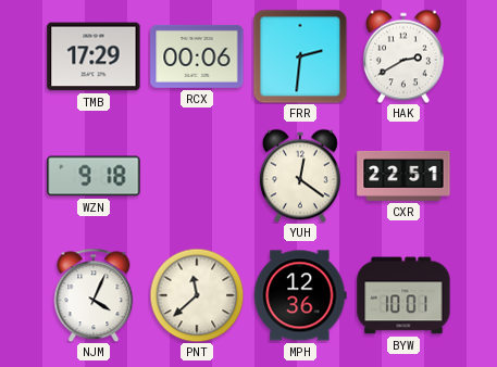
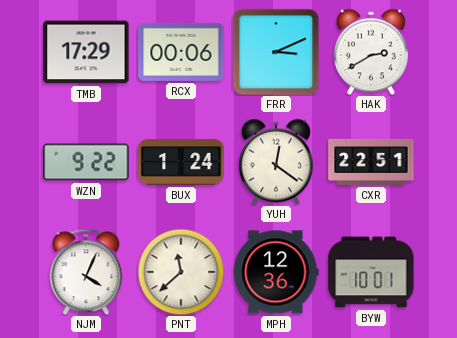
FRR: 2:31 -> 3:11 (276, 52)
WZN: 9:18 -> 9:22 (86, 162)
BUX: none -> 1:24 (181, 162)
